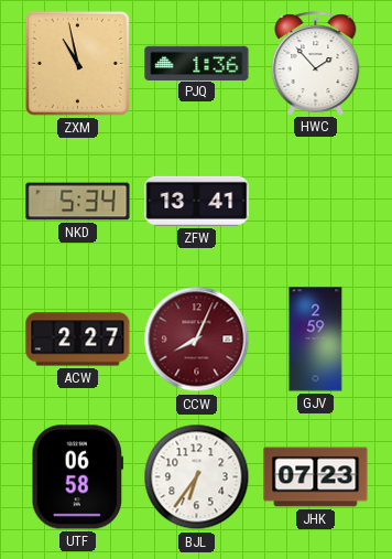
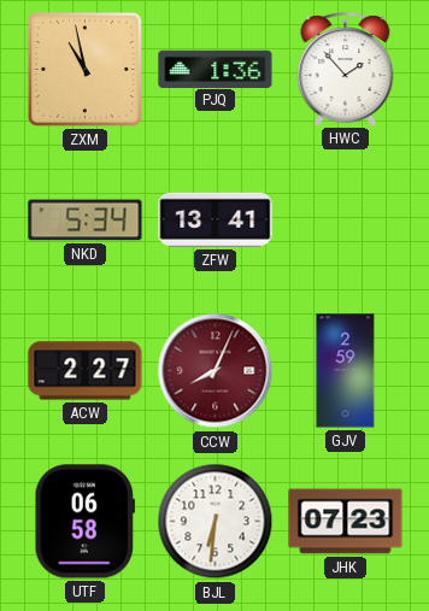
BJL: 6:36 -> 6:31 (216, 522)
